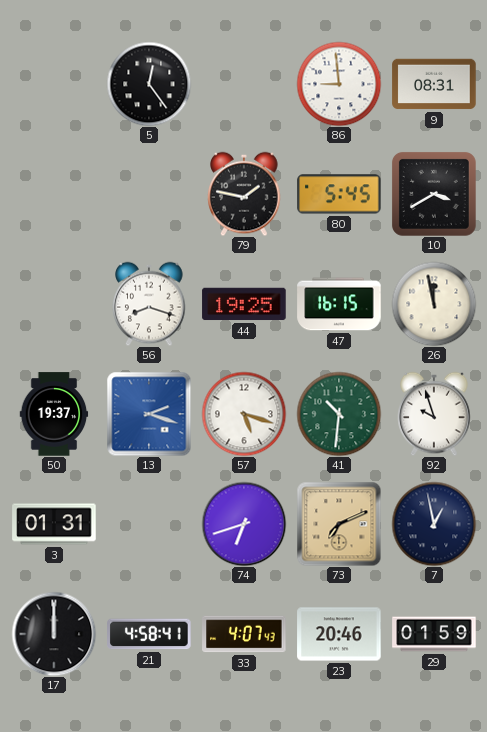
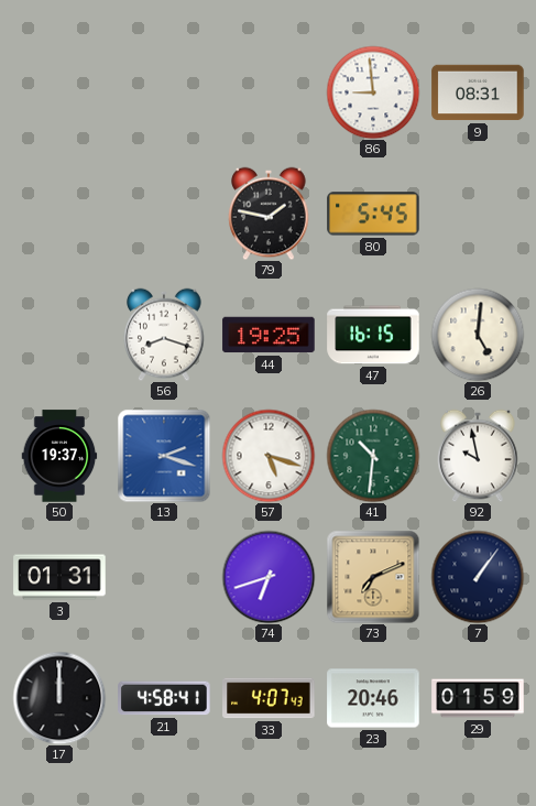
5: 12:24 -> none (149, 84)
10: 3:40 -> none (434, 194)
26: 11:58 -> 5:01 (478, 335)
92: 9:57 -> 9:58 (478, 456)
7: 12:58 -> 1:06 (478, 577)
